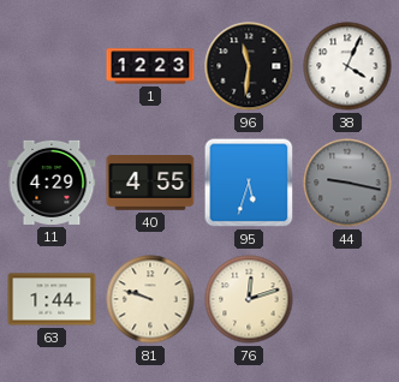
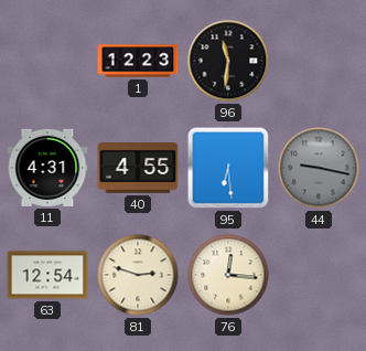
38: 4:04 -> none (347, 66)
11: 4:29 -> 4:31 (47, 168)
95: 5:33 -> 6:29 (228, 168)
63: 1:44 -> 12:54 (47, 275)
81: 9:48 -> 2:48 (138, 275)
76: 12:12 -> 12:16 (228, 275)
